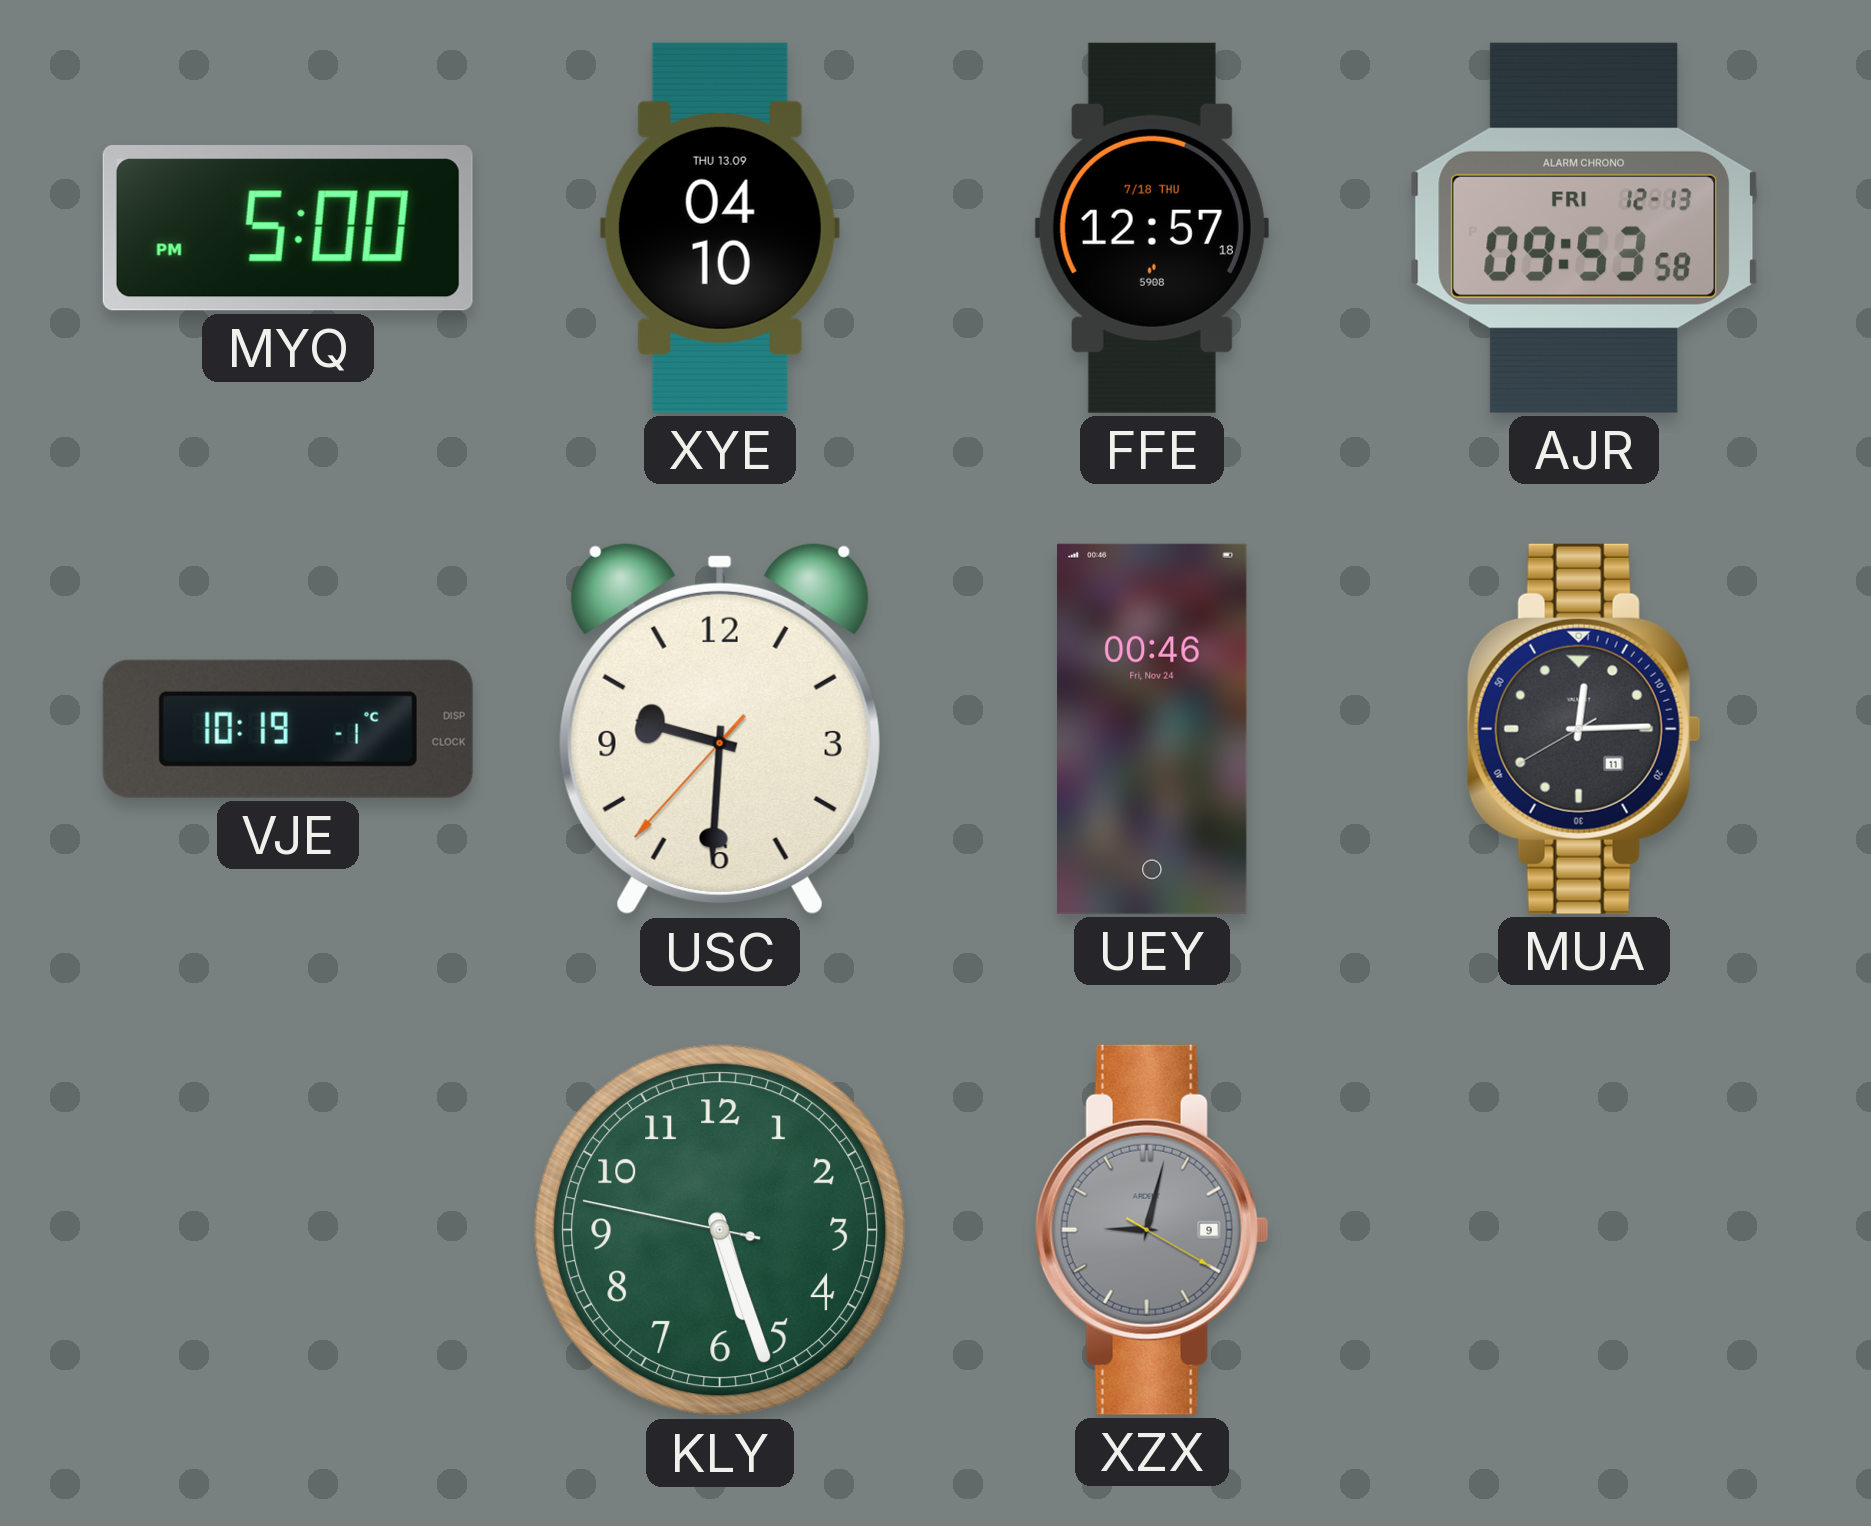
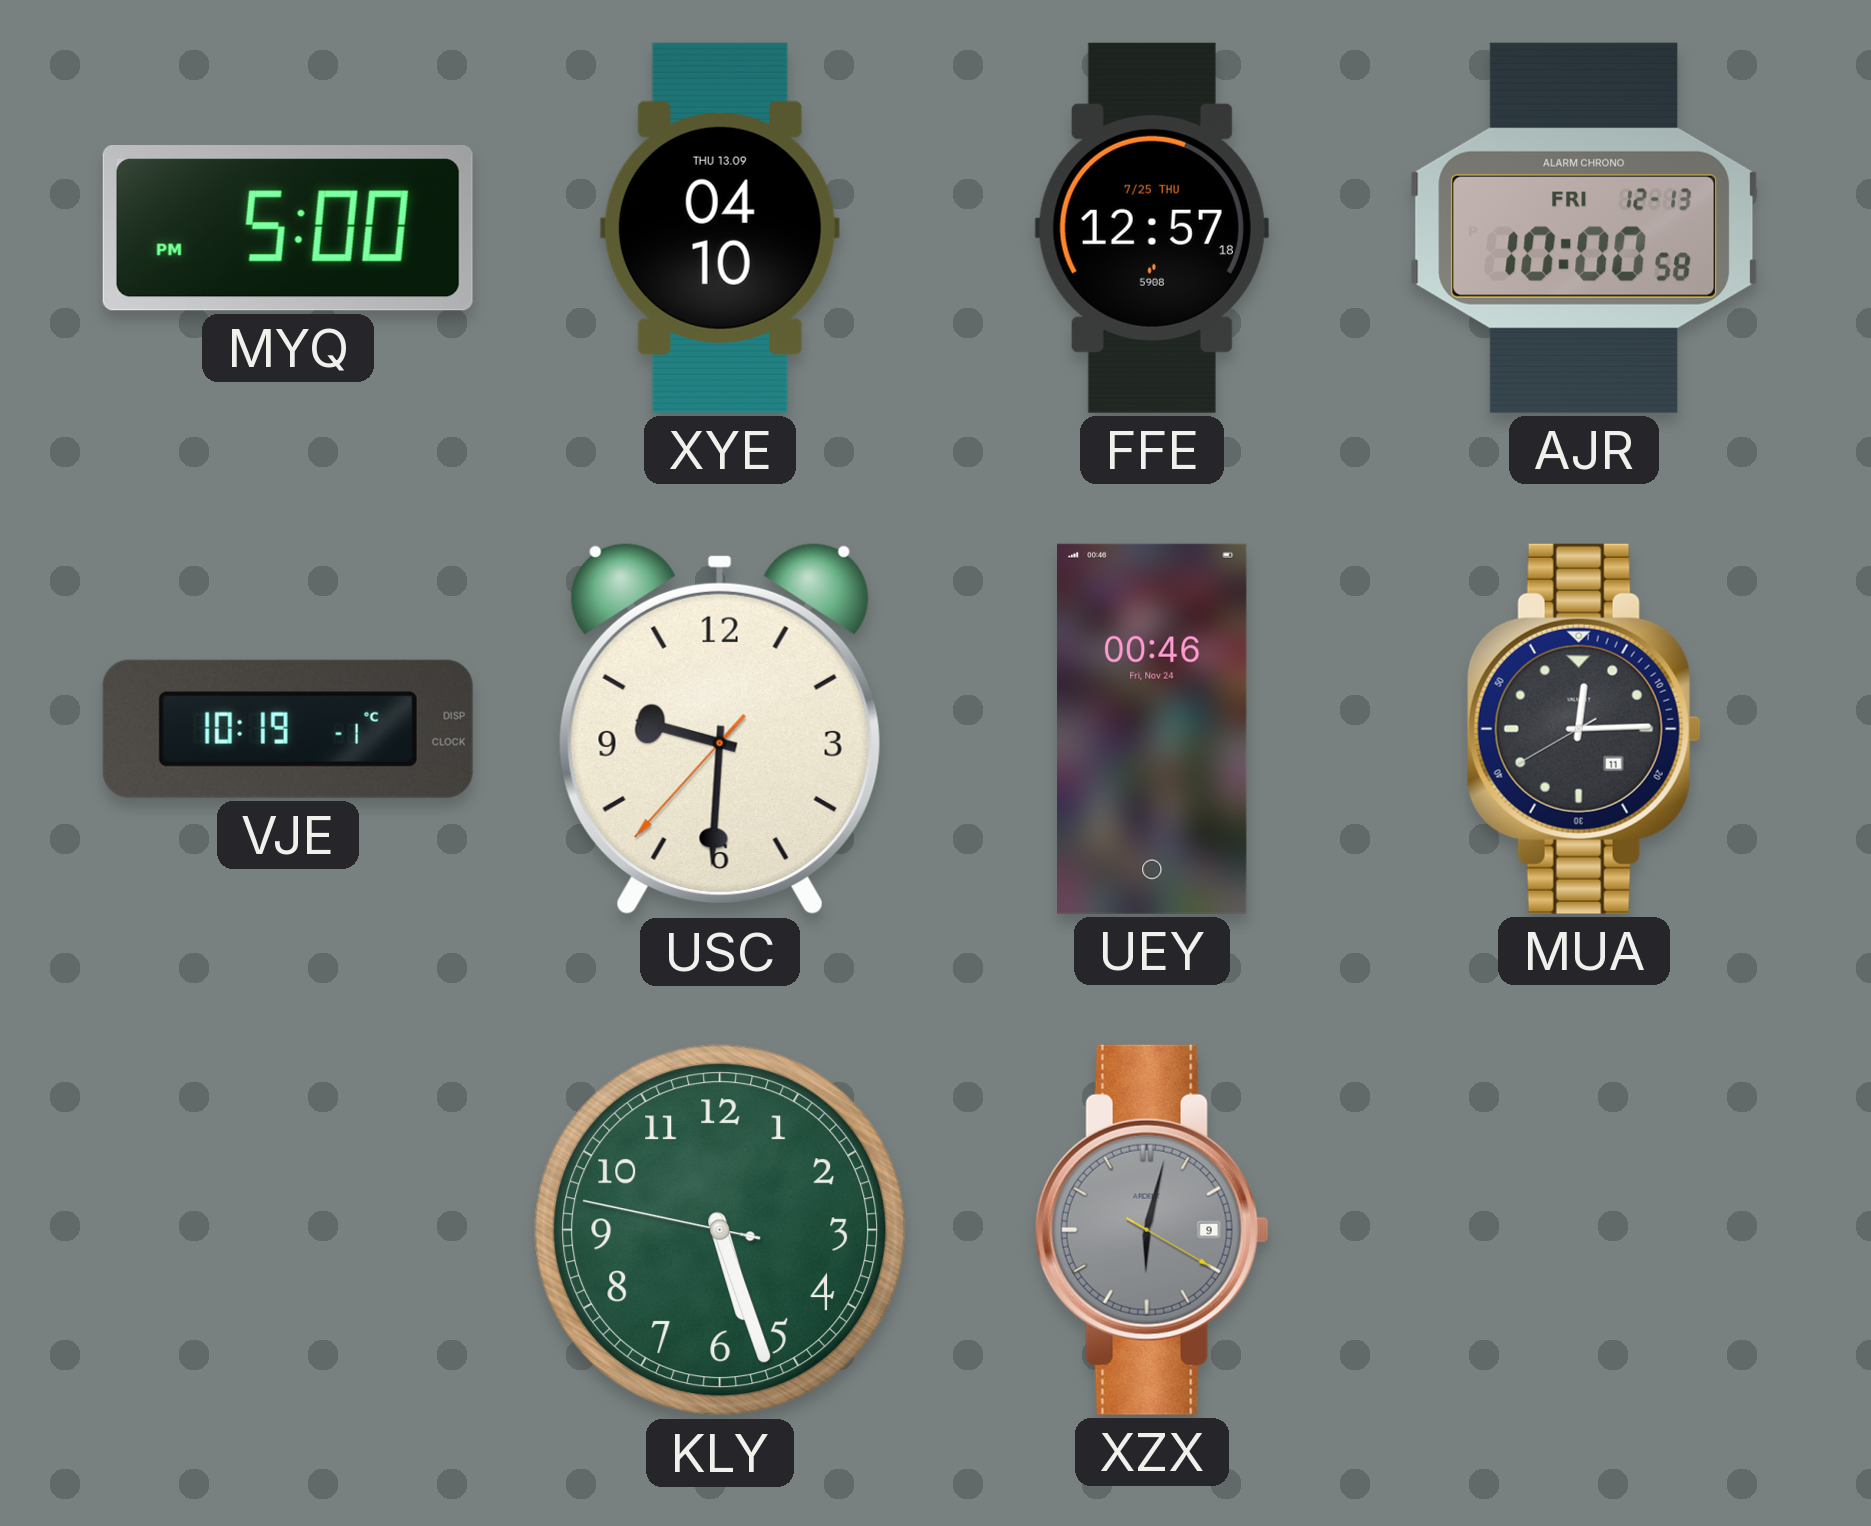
FFE date: 7/18 THU -> 7/25 THU (1152, 228)
AJR: 09:53 -> 10:00 (1584, 228)
XZX: 9:02 -> 6:02 (1152, 1230)
